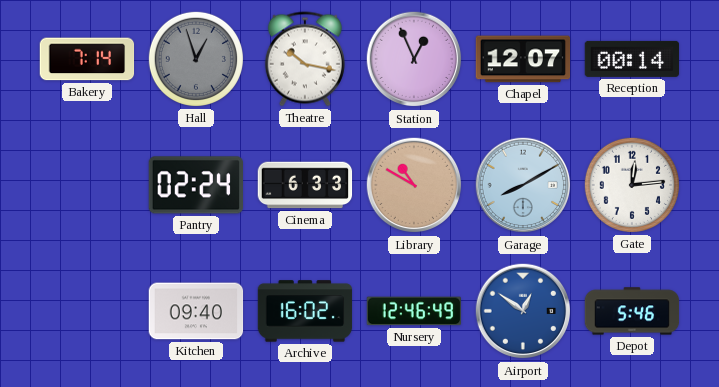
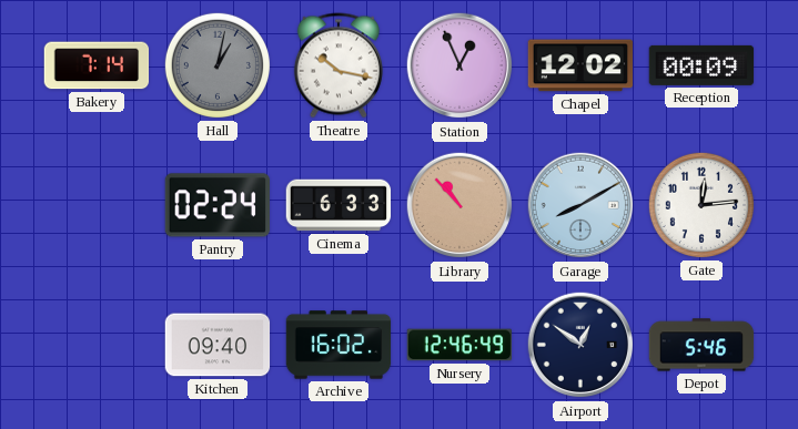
Hall: 12:57 -> 1:02 (218, 65)
Chapel: 12:07 -> 12:02 (580, 65)
Reception: 00:14 -> 00:09 (701, 65)
Library: 10:50 -> 10:53 (459, 205)
Airport dial: blue -> navy (580, 345)
